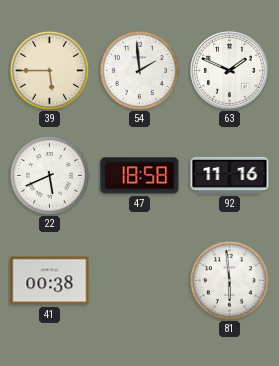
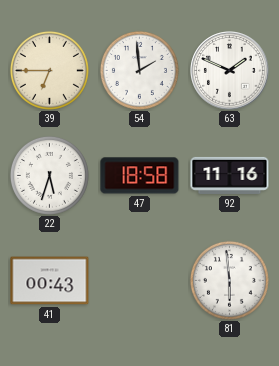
39: 5:45 -> 6:45 (49, 70)
22: 5:41 -> 5:33 (49, 175)
41: 00:38 -> 00:43 (50, 281)
